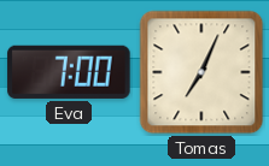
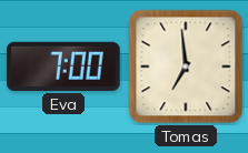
Tomas: 7:04 -> 6:59 (186, 67)
